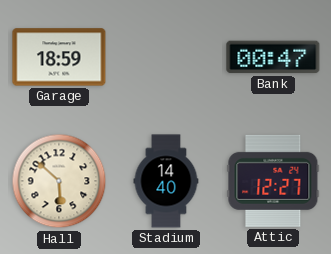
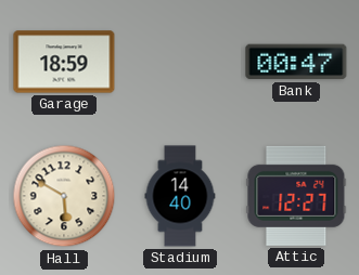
Hall: 5:52 -> 5:50 (64, 196)
